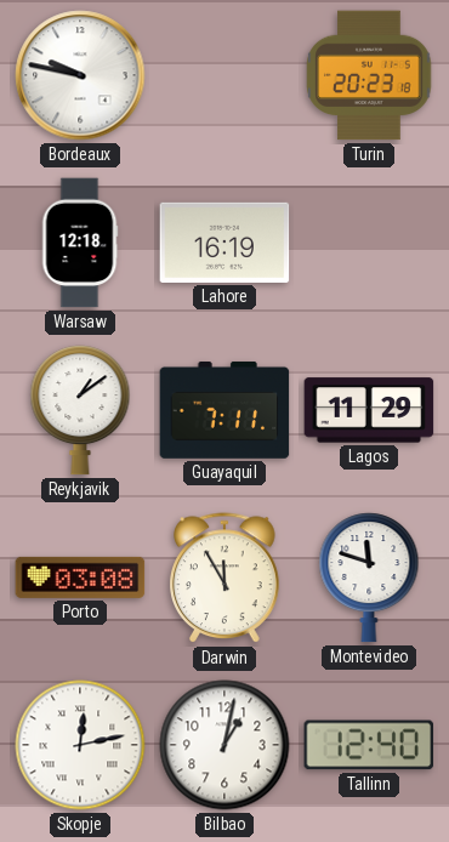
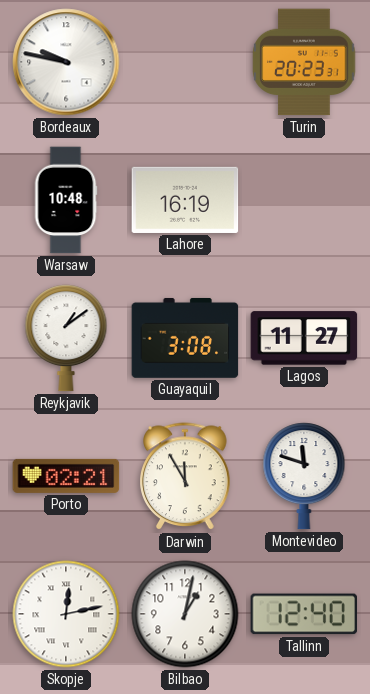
Turin: 20:23:18 -> 20:23:31 (304, 62)
Warsaw: 12:18 -> 10:48 (66, 200)
Guayaquil: 7:11 -> 3:08 (185, 338)
Lagos: 11:29 -> 11:27 (304, 338)
Porto: 03:08 -> 02:21 (66, 476)
